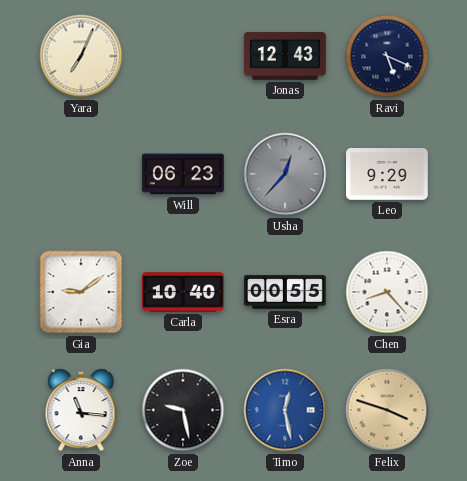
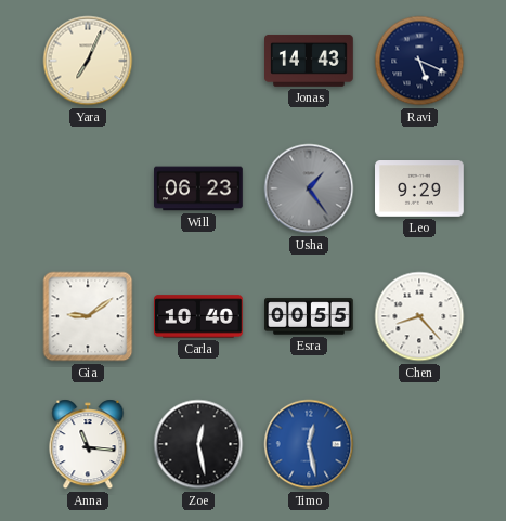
Jonas: 12:43 -> 14:43 (310, 61)
Usha: 12:37 -> 1:24 (309, 188)
Zoe: 9:28 -> 12:28 (198, 444)
Felix: 3:48 -> none (387, 410)
